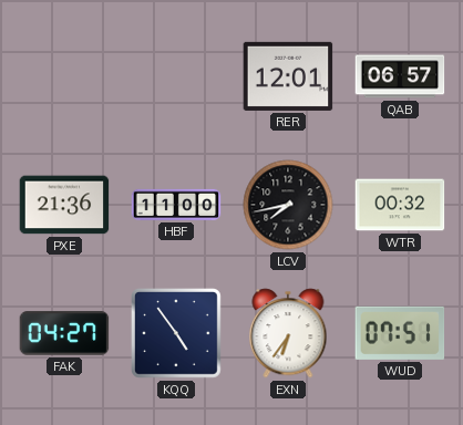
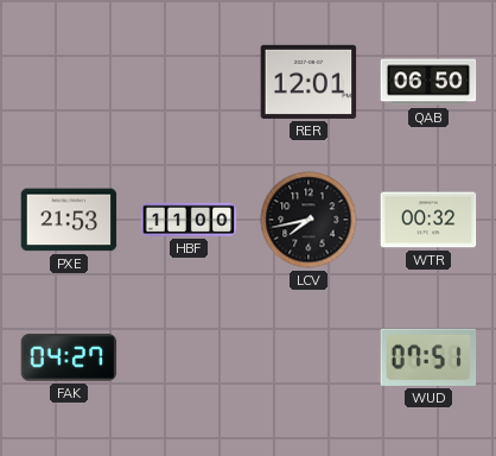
QAB: 06:57 -> 06:50 (428, 82)
PXE: 21:36 -> 21:53 (69, 220)
KQQ: 4:54 -> none (177, 334)
EXN: 6:36 -> none (288, 333)
